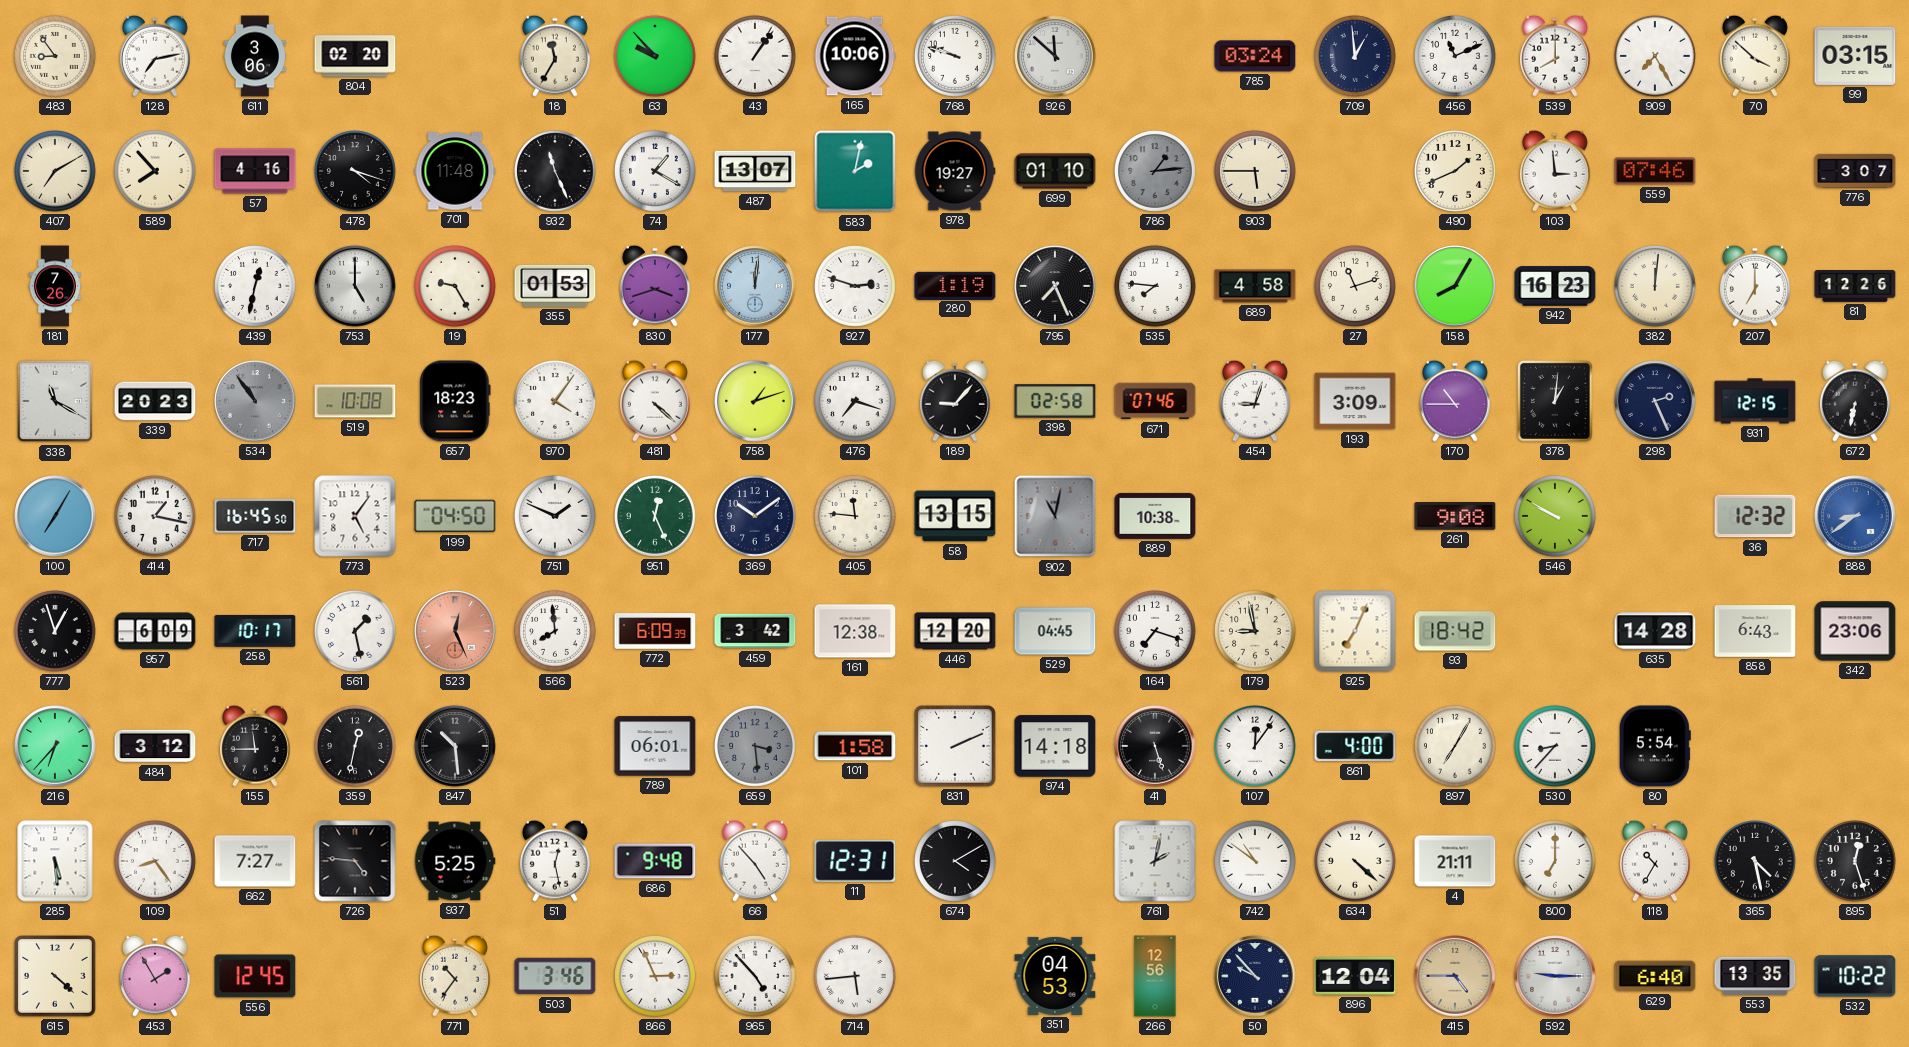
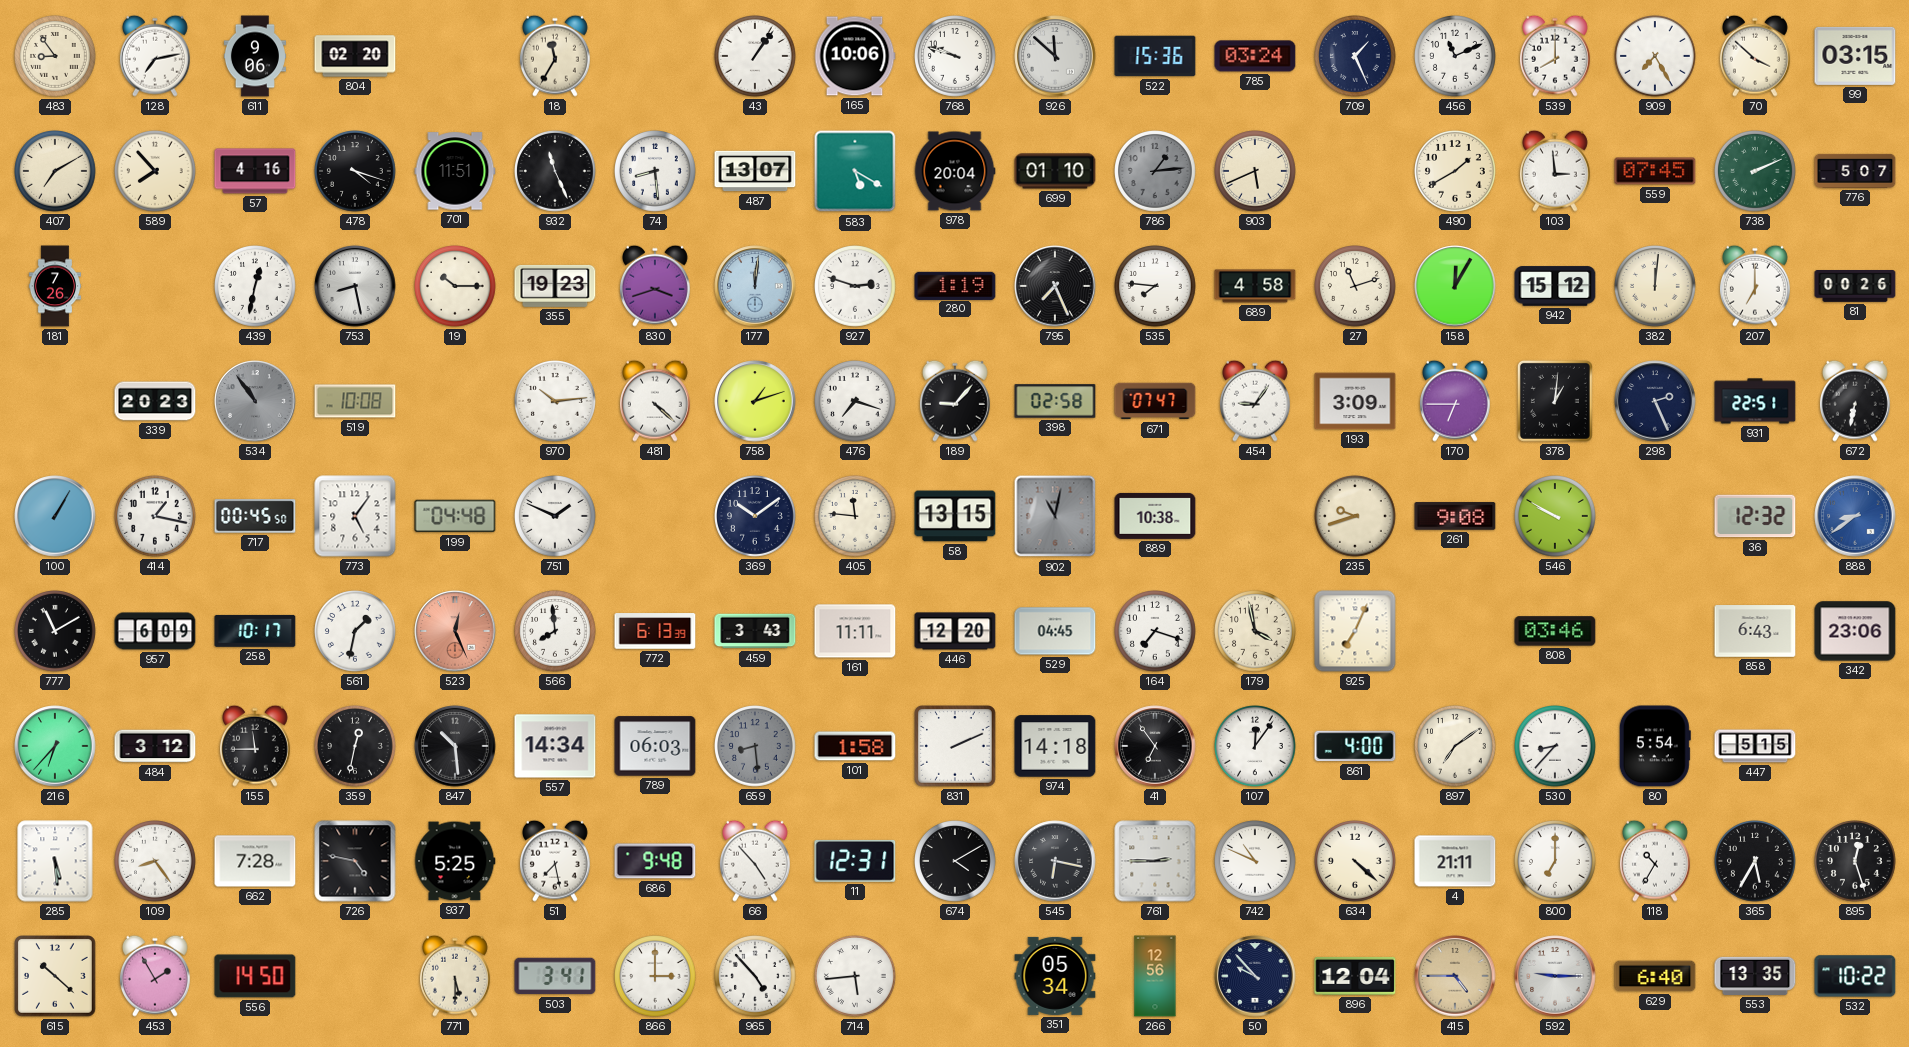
611: 3:06 -> 9:06 (255, 56)
63: 9:53 -> none (656, 57)
522: none -> 15:36 (1155, 56)
709: 12:59 -> 1:26 (1356, 57)
701: 11:48 -> 11:51 (455, 171)
74: 1:20 -> 8:29 (656, 172)
583: 2:02 -> 5:20 (855, 171)
978: 19:27 -> 20:04 (955, 171)
903: 5:45 -> 5:41 (1256, 172)
490: 1:41 -> 1:40 (1456, 172)
559: 07:46 -> 07:45 (1655, 171)
738: none -> 2:11 (1756, 172)
776: 3:07 -> 5:07 (1855, 171)
753: 5:00 -> 8:28 (355, 286)
19: 9:25 -> 10:15 (456, 287)
355: 01:53 -> 19:23 (555, 286)
158: 8:05 -> 12:05 (1455, 286)
942: 16:23 -> 15:12 (1555, 286)
81: 12:26 -> 00:26 (1855, 287)
338: 11:20 -> none (55, 401)
657: 18:23 -> none (455, 401)
970: 4:06 -> 10:14 (556, 402)
671: 07:46 -> 07:47 (1155, 401)
454: 9:03 -> 9:06 (1255, 401)
170: 10:45 -> 6:45 (1455, 401)
931: 12:15 -> 22:51 (1755, 401)
100: 7:05 -> 1:05 (55, 516)
717: 16:45 -> 00:45 (255, 516)
199: 04:50 -> 04:48 (455, 516)
951: 12:26 -> none (656, 517)
235: none -> 9:42 (1356, 517)
777: 12:57 -> 11:10 (56, 632)
561: 1:28 -> 1:32 (356, 632)
772: 6:09 -> 6:13 (655, 631)
459: 3:42 -> 3:43 (755, 631)
161: 12:38 -> 11:11 (855, 631)
179: 8:58 -> 3:58 (1256, 632)
93: 18:42 -> none (1455, 631)
808: none -> 03:46 (1555, 631)
635: 14:28 -> none (1655, 631)
557: none -> 14:34 (555, 746)
789: 06:01 -> 06:03 (655, 746)
659: 3:29 -> 8:29 (756, 747)
41: 5:27 -> 6:54 (1155, 746)
897: 7:05 -> 7:09 (1456, 747)
447: none -> 5:15 (1755, 746)
662: 7:27 -> 7:28 (255, 861)
726: 4:46 -> 4:47 (355, 861)
51: 12:28 -> 7:28 (555, 861)
545: none -> 6:17 (1055, 861)
761: 2:02 -> 2:45 (1155, 861)
742: 10:51 -> 10:49 (1256, 862)
365: 4:28 -> 5:35 (1756, 862)
615: 4:22 -> 10:22 (56, 977)
556: 12:45 -> 14:50 (255, 976)
771: 10:36 -> 5:30 (455, 976)
503: 3:46 -> 3:41 (555, 976)
866: 2:56 -> 3:00 (656, 977)
351: 04:53 -> 05:34 (1055, 976)
